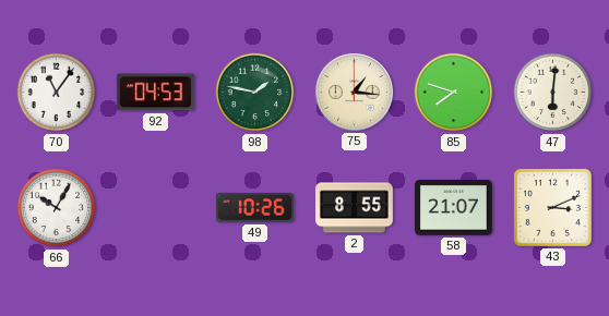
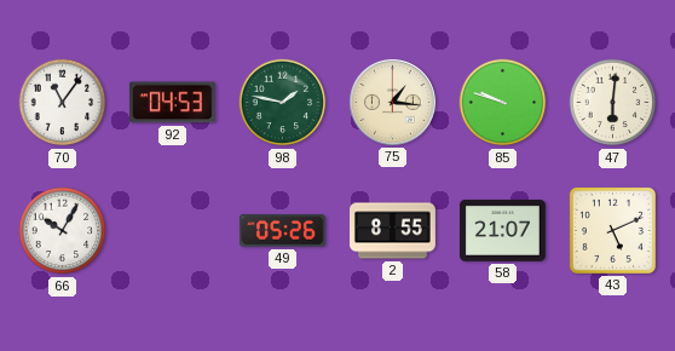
85: 7:48 -> 9:48 (503, 103)
49: 10:26 -> 05:26 (282, 231)
43: 3:11 -> 5:11 (612, 230)
